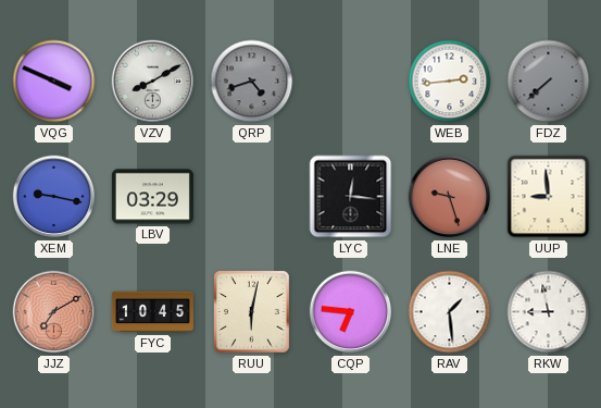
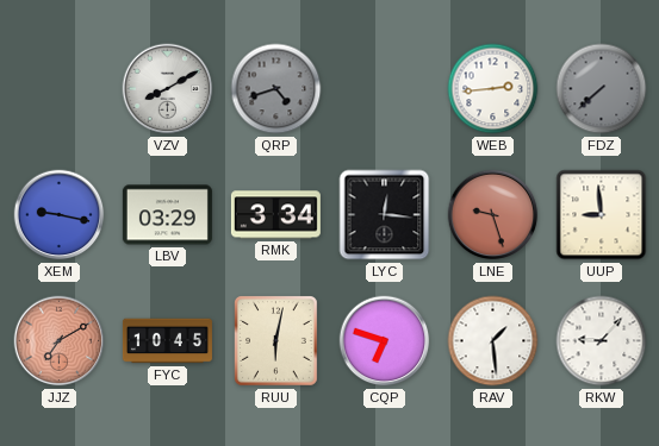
VQG: 3:49 -> none (54, 82)
RMK: none -> 3:34 (275, 215)
CQP: 6:46 -> 6:48 (385, 341)
RKW: 8:58 -> 9:07 (602, 341)
